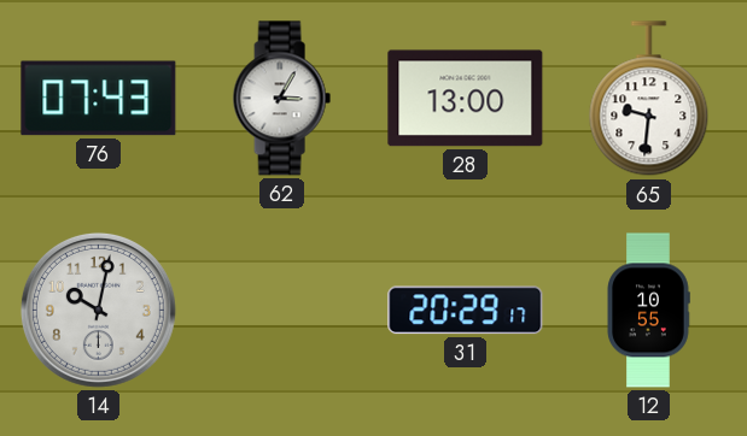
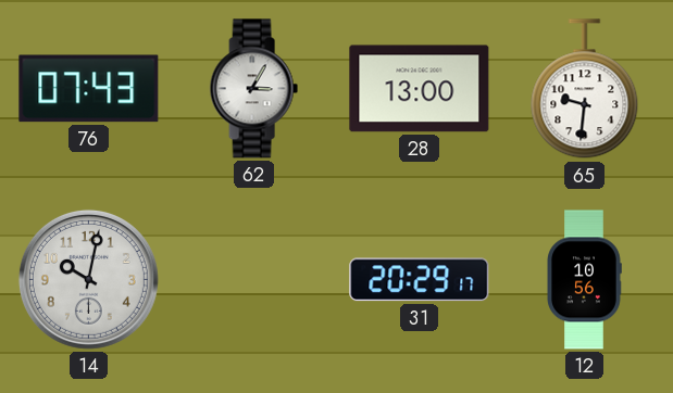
12: 10:55 -> 10:56 (584, 280)
